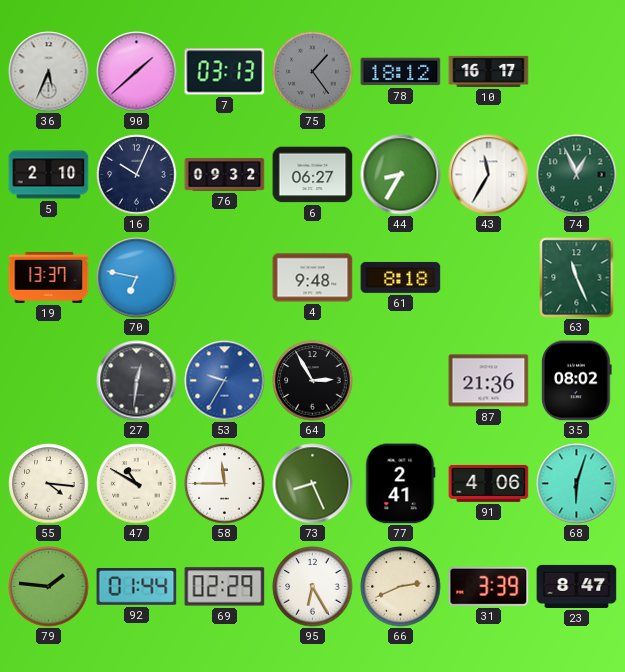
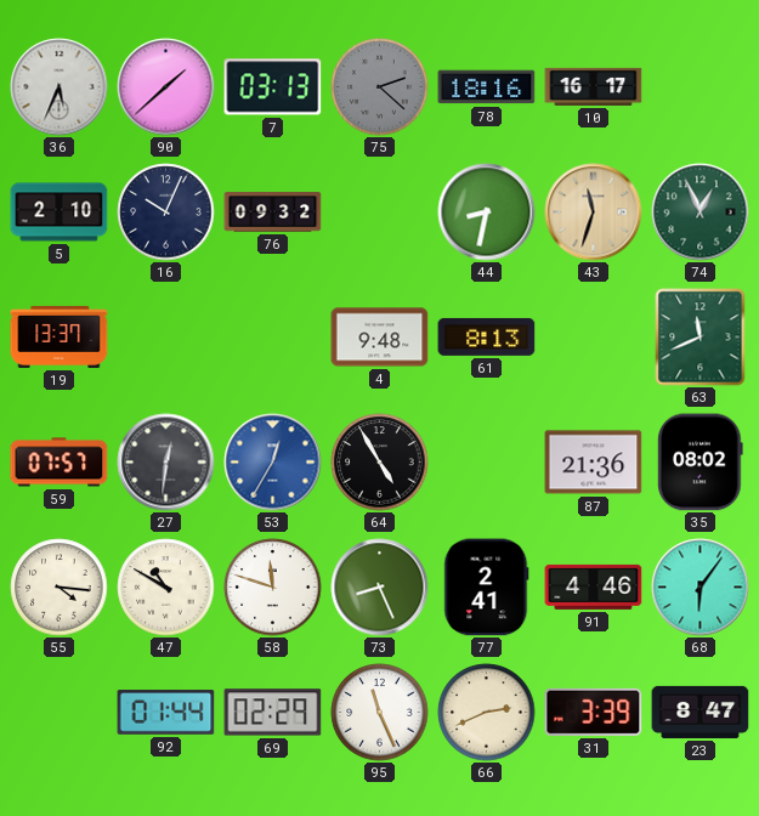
75: 1:24 -> 2:22 (380, 87)
78: 18:12 -> 18:16 (487, 87)
6: 06:27 -> none (313, 175)
44: 8:35 -> 8:32 (487, 212)
43: 11:35 -> 11:33 (594, 212)
43 dial: white -> champagne (594, 212)
70: 6:47 -> none (137, 278)
61: 8:18 -> 8:13 (487, 336)
63: 11:26 -> 11:41 (701, 338)
59: none -> 07:57 (60, 463)
53: 9:35 -> 12:35 (273, 463)
64: 2:55 -> 4:55 (380, 463)
58: 11:45 -> 11:48 (273, 588)
91: 4:06 -> 4:46 (594, 586)
68: 6:03 -> 6:06 (701, 588)
79: 1:46 -> none (49, 587)
95: 6:25 -> 11:26 (380, 713)
